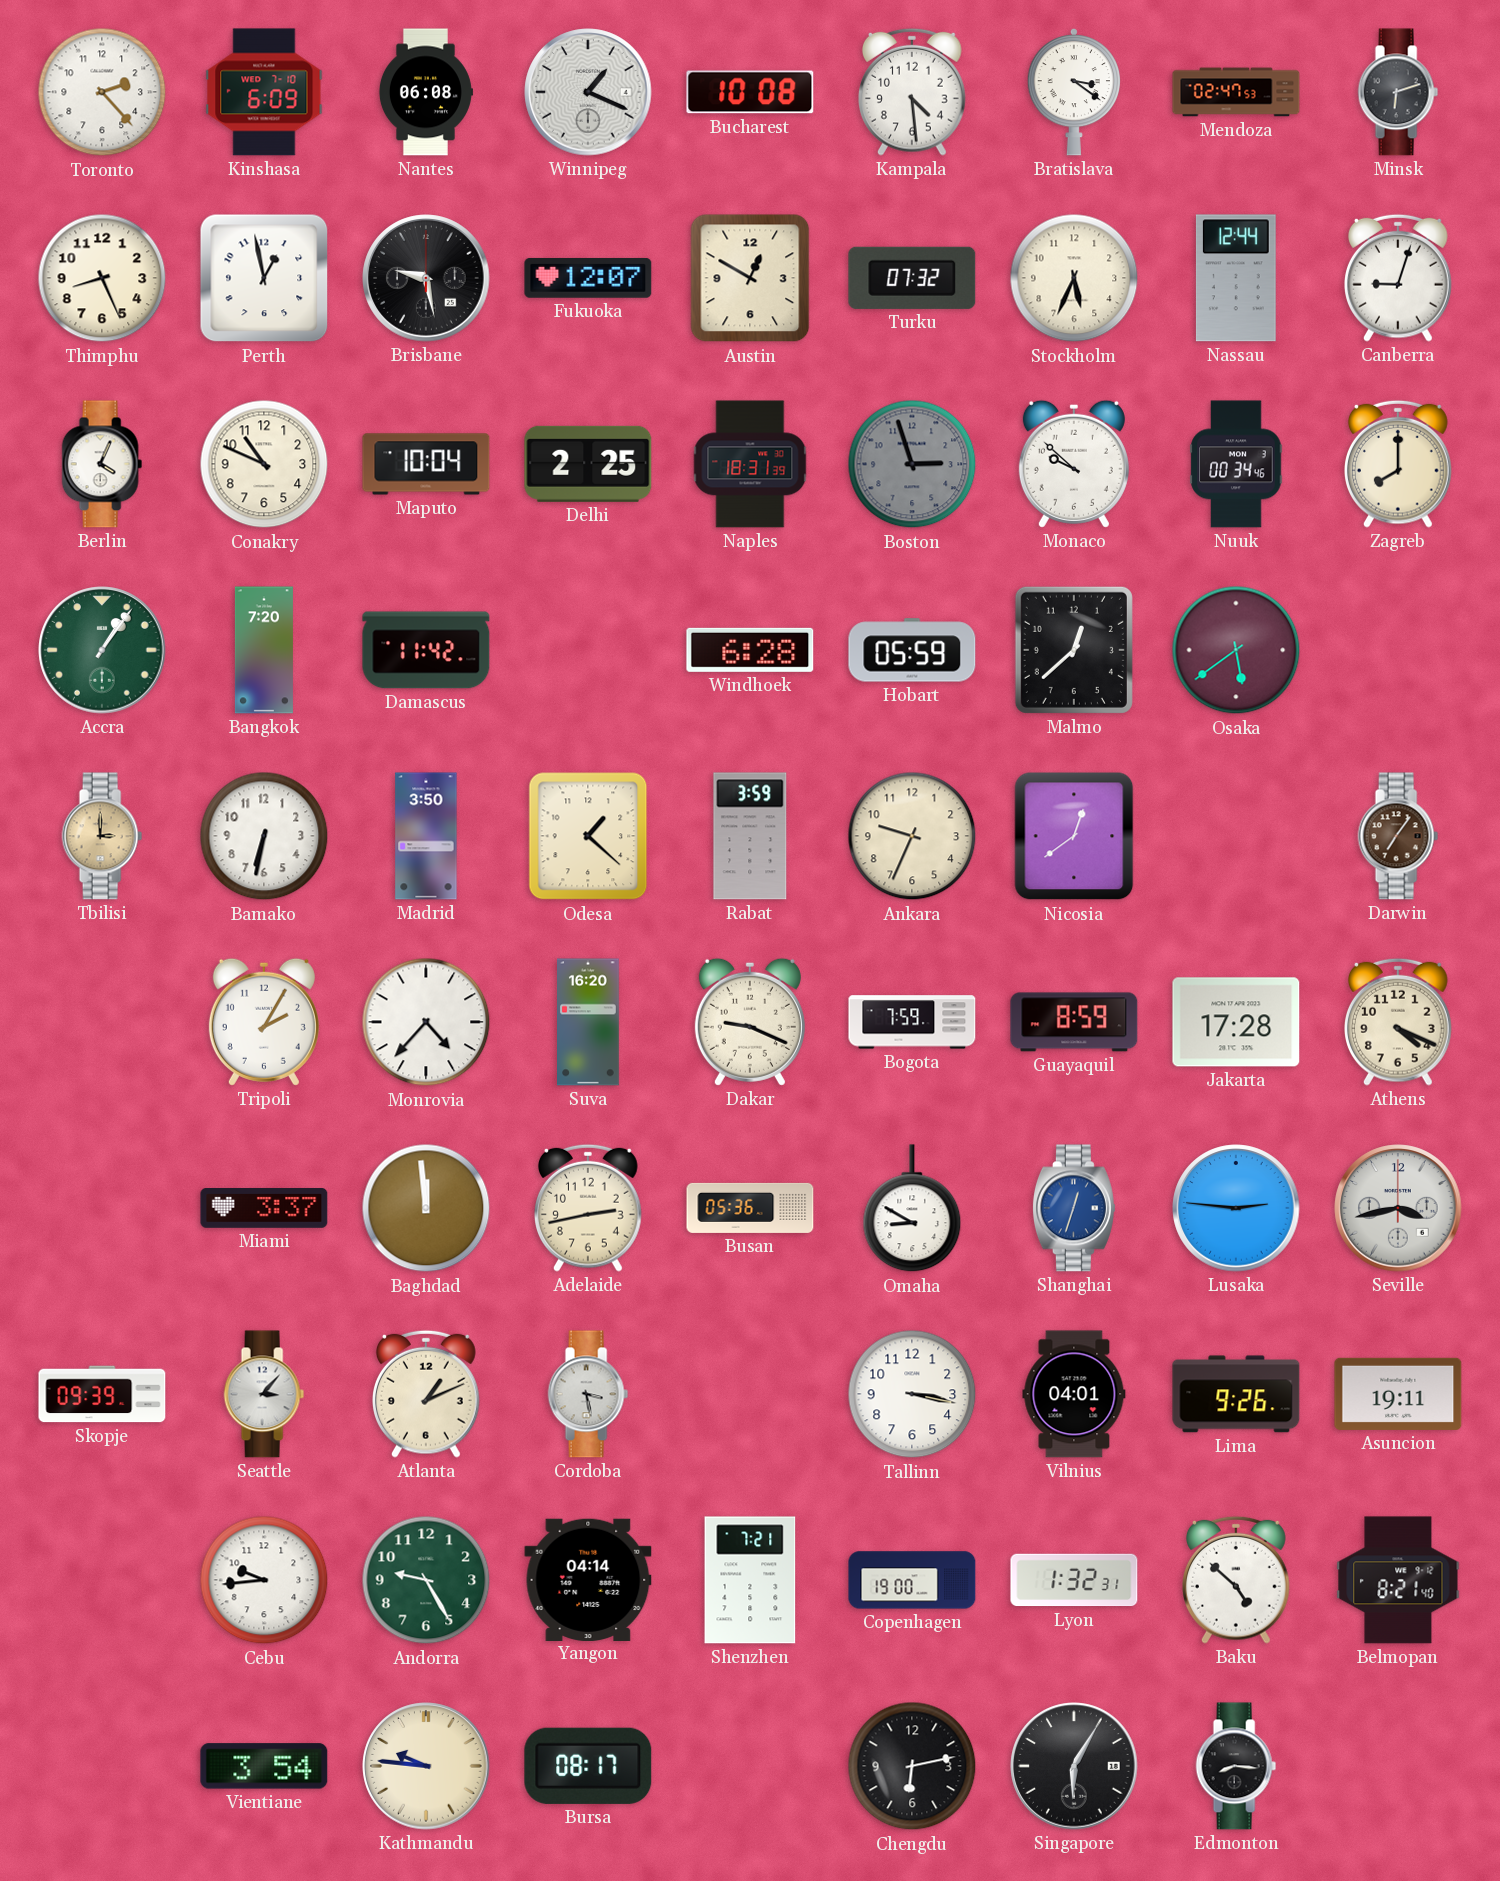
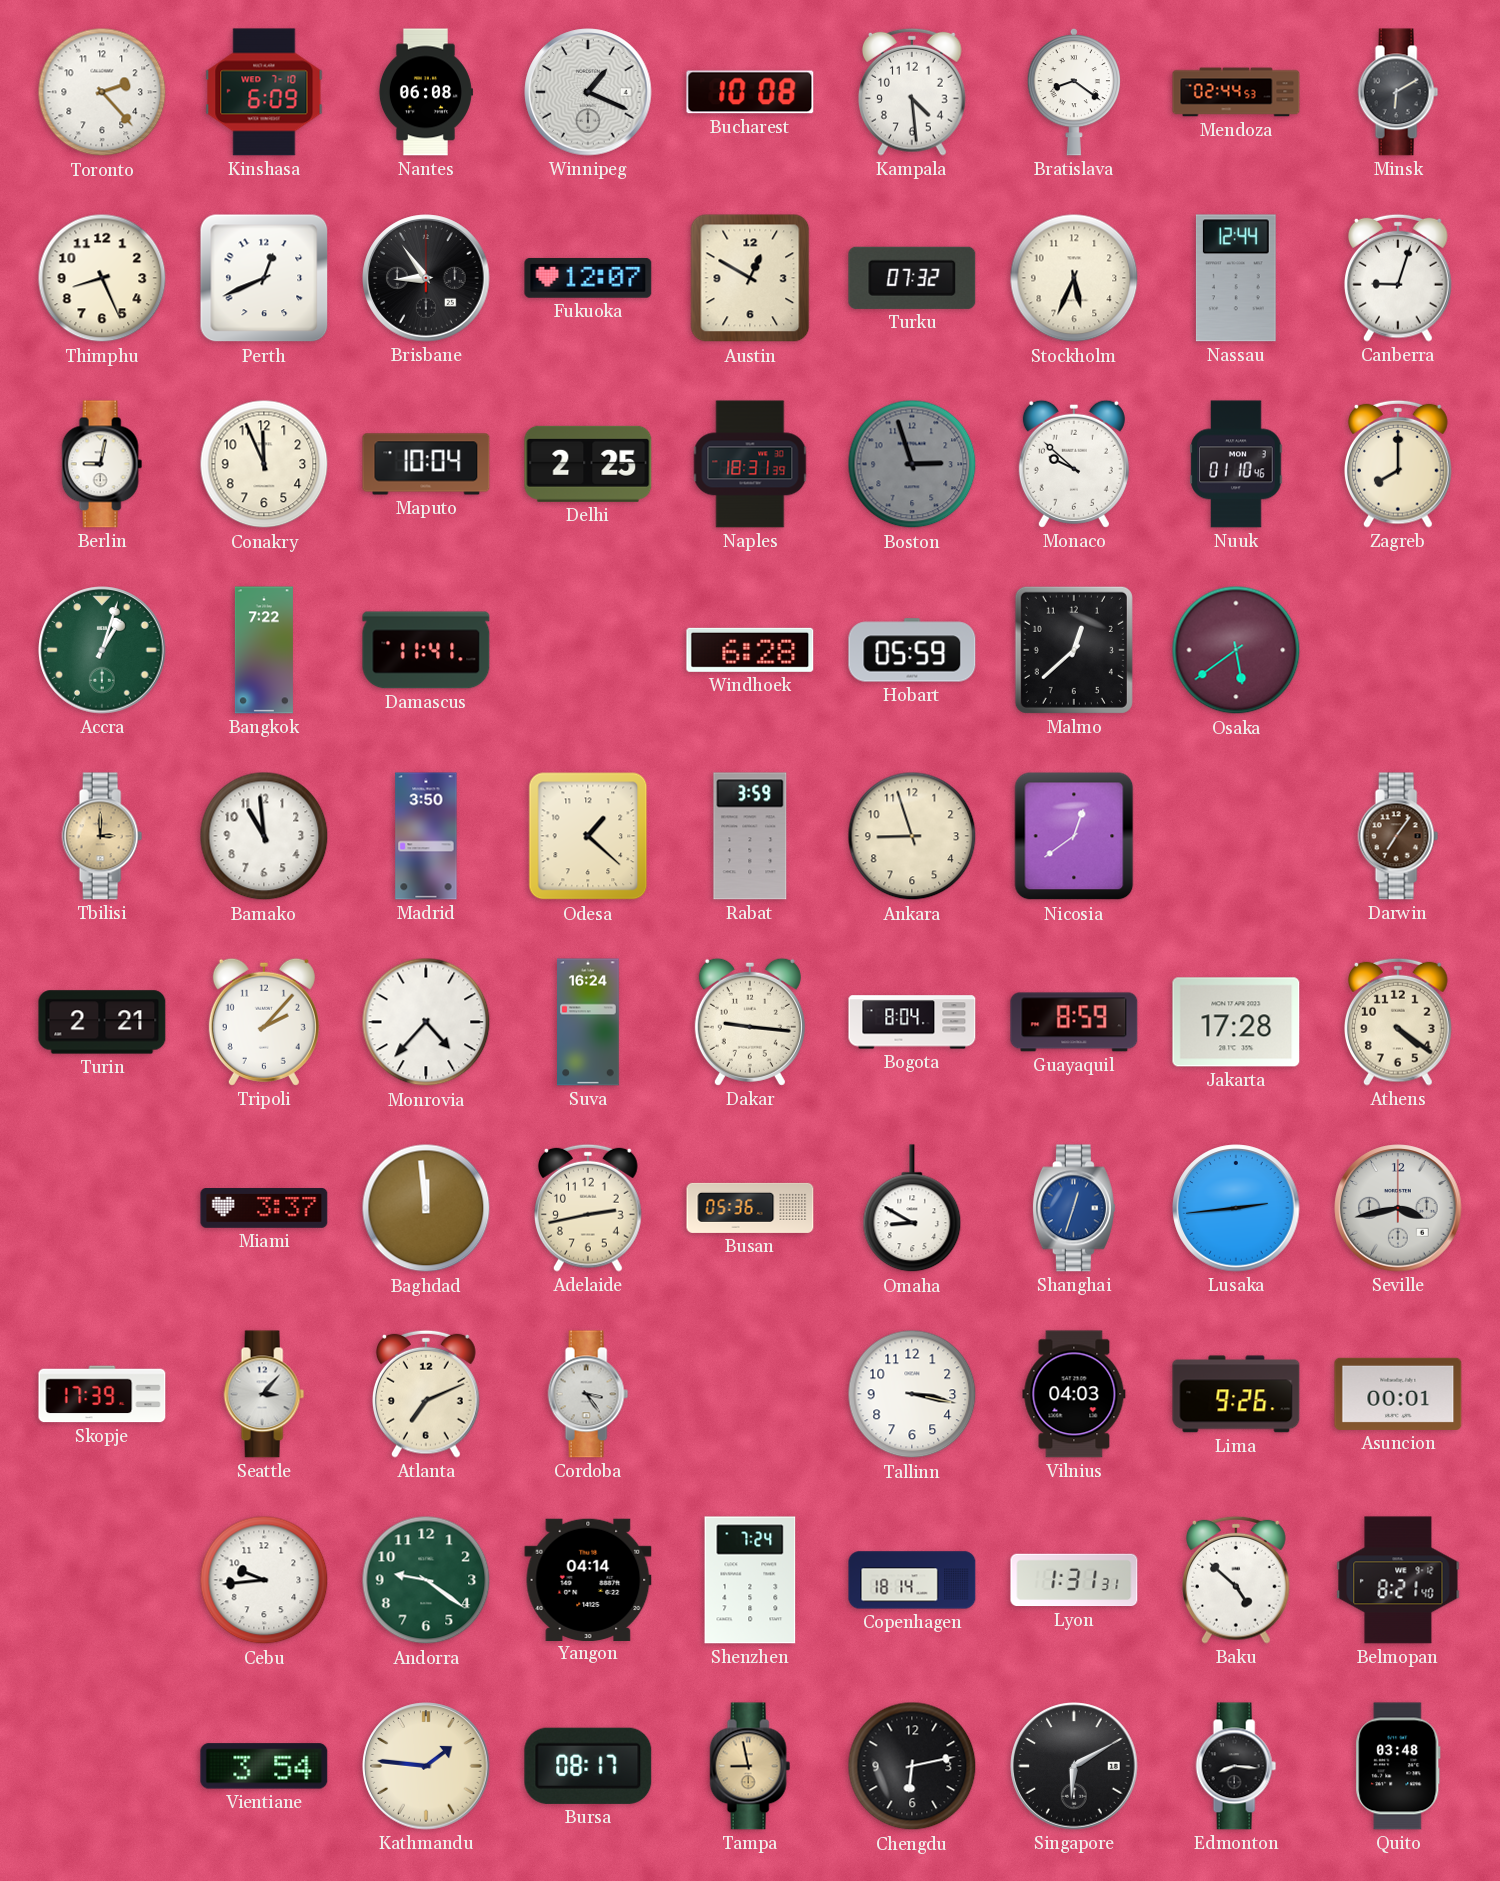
Bratislava: 3:21 -> 8:21 (1073, 92)
Mendoza: 02:47 -> 02:44 (1236, 92)
Minsk: 6:12 -> 6:10 (1398, 92)
Perth: 12:58 -> 12:41 (264, 278)
Brisbane: 9:28 -> 8:54 (426, 278)
Berlin: 4:04 -> 9:02 (102, 464)
Conakry: 10:49 -> 11:56 (264, 464)
Nuuk: 00:34 -> 01:10 (1236, 464)
Accra: 1:06 -> 1:03 (102, 650)
Bangkok: 7:20 -> 7:22 (264, 650)
Damascus: 11:42 -> 11:41 (426, 650)
Bamako: 6:32 -> 10:59 (264, 836)
Ankara: 9:34 -> 8:57 (912, 836)
Turin: none -> 2:21 (102, 1022)
Tripoli: 2:05 -> 2:07 (264, 1022)
Suva: 16:20 -> 16:24 (589, 1022)
Dakar: 9:19 -> 9:16 (750, 1022)
Bogota: 7:59 -> 8:04 (912, 1022)
Athens: 4:19 -> 4:21 (1399, 1022)
Lusaka: 2:46 -> 2:44 (1236, 1208)
Skopje: 09:39 -> 17:39 (102, 1394)
Atlanta: 1:11 -> 7:11 (427, 1394)
Cordoba: 3:28 -> 3:24 (588, 1394)
Vilnius: 04:01 -> 04:03 (1074, 1394)
Asuncion: 19:11 -> 00:01 (1398, 1394)
Andorra: 9:25 -> 9:21 (426, 1580)
Shenzhen: 7:21 -> 7:24 (750, 1580)
Copenhagen: 19:00 -> 18:14 (912, 1580)
Lyon: 1:32 -> 1:31 (1074, 1580)
Kathmandu: 9:46 -> 1:46 (426, 1766)
Tampa: none -> 8:58 (750, 1766)
Singapore: 6:05 -> 6:10 (1074, 1766)
Quito: none -> 03:48 (1398, 1766)
